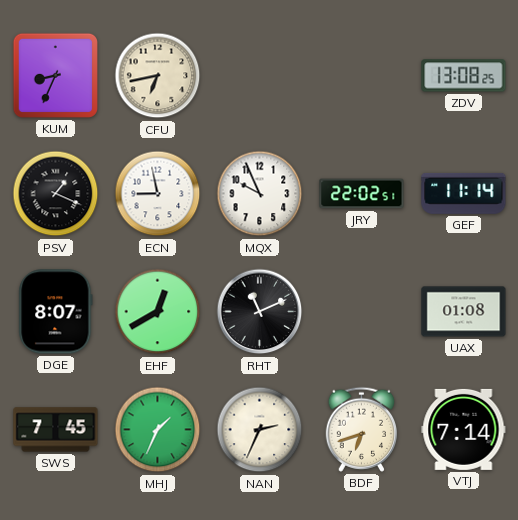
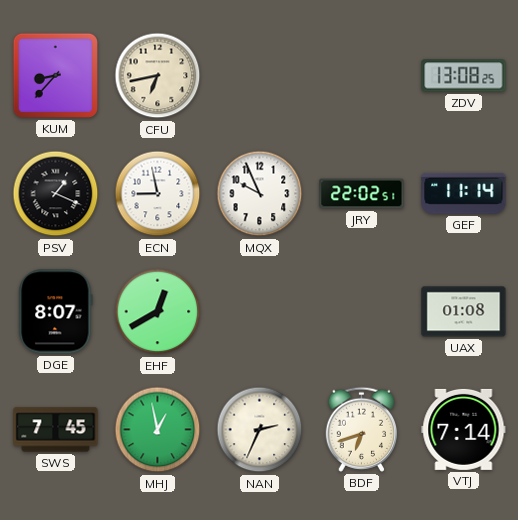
KUM: 8:34 -> 8:37 (55, 75)
RHT: 11:11 -> none (260, 312)
MHJ: 1:34 -> 12:58 (158, 430)
